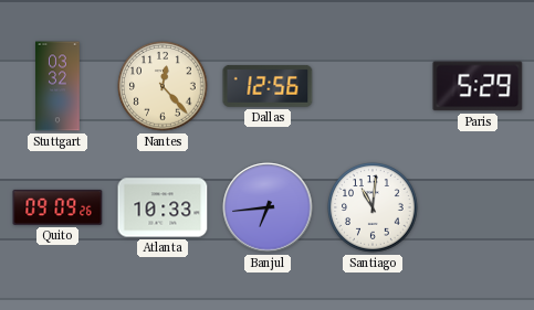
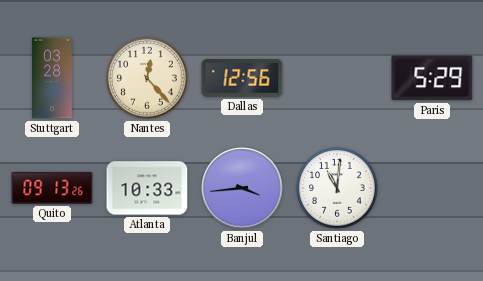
Stuttgart: 03:32 -> 03:28 (52, 78)
Quito: 09:09 -> 09:13 (52, 188)
Banjul: 6:44 -> 3:44 (242, 188)
